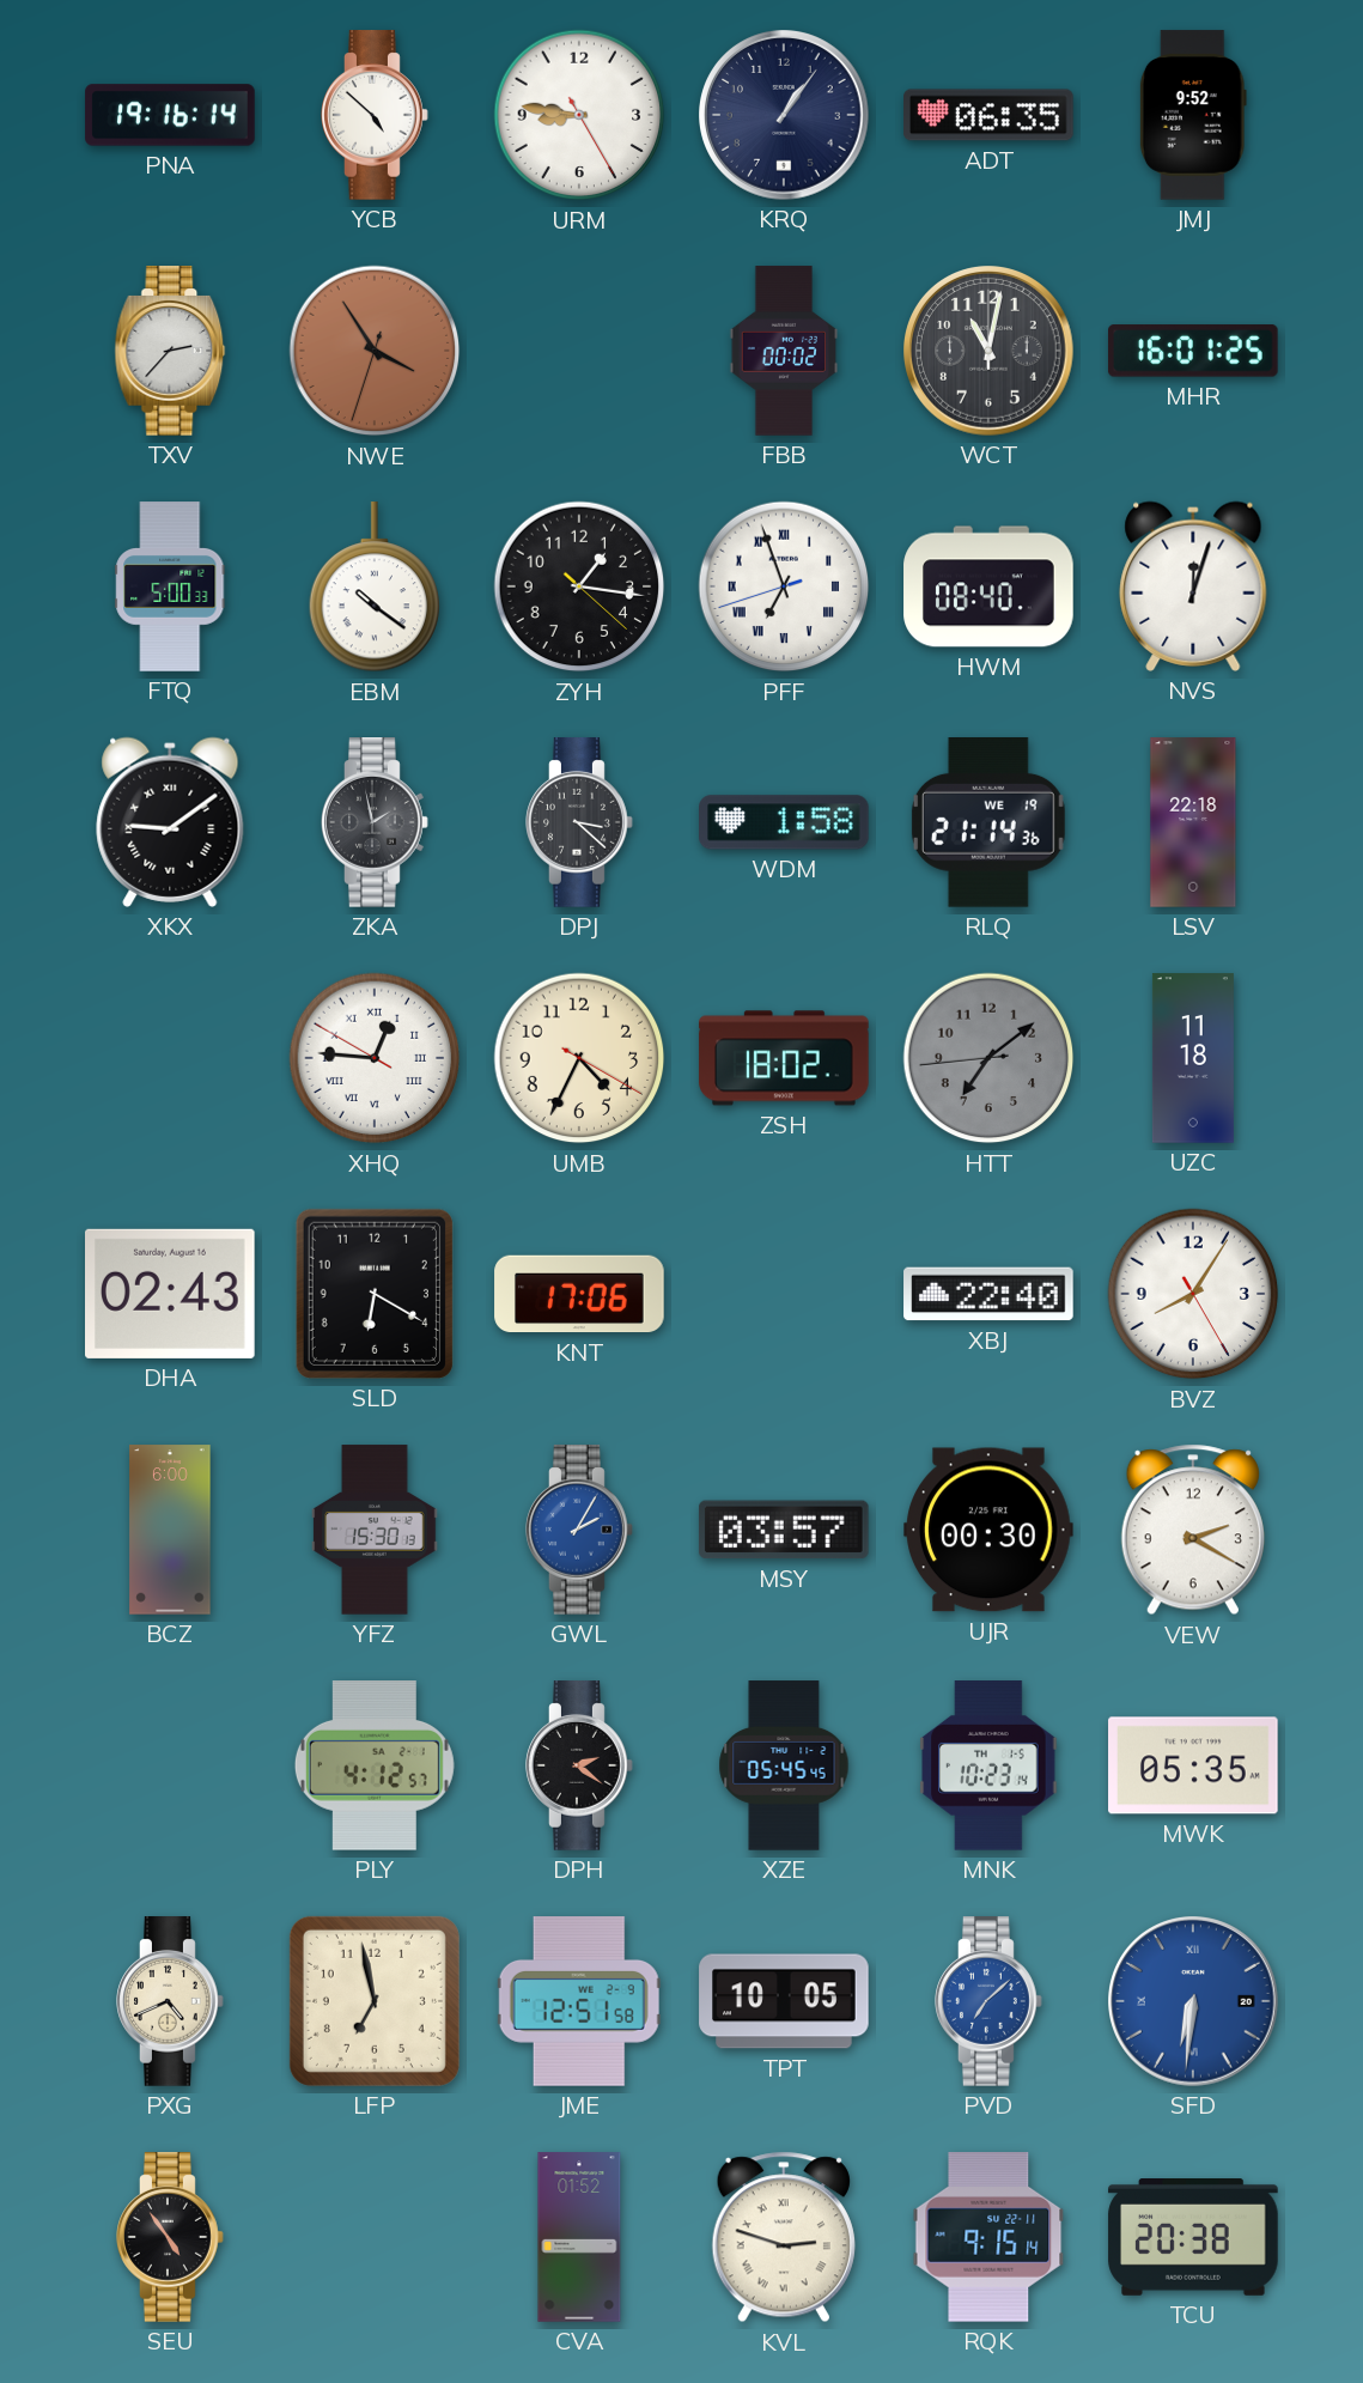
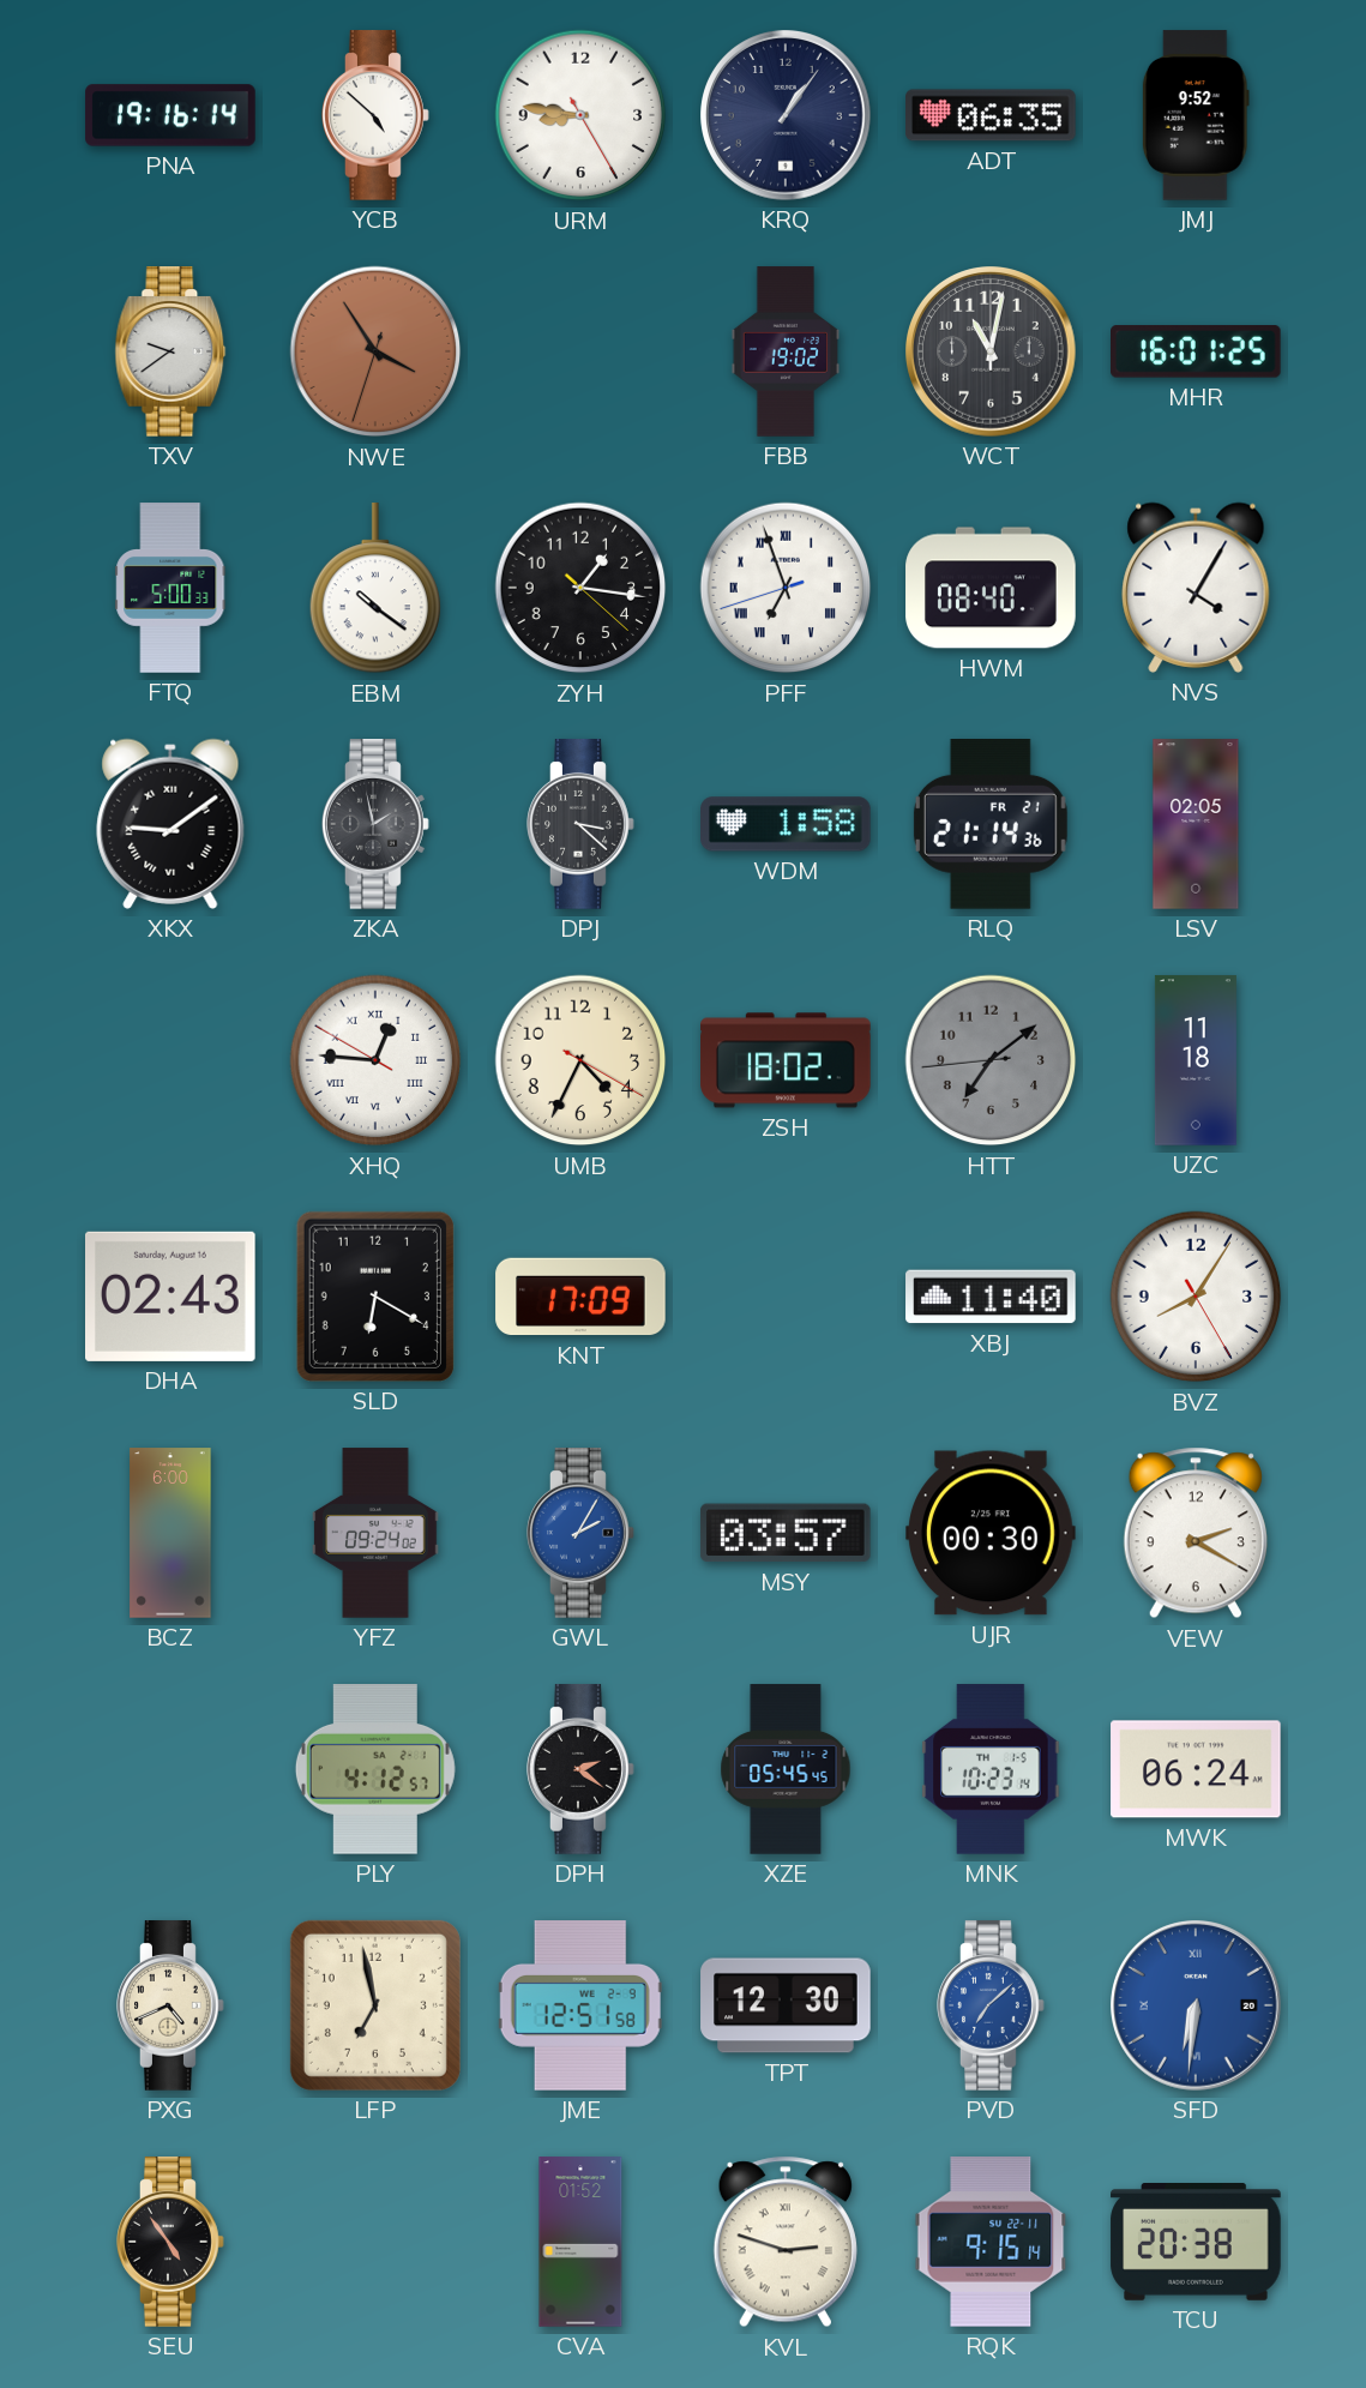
TXV: 2:37 -> 9:39 (170, 351)
FBB: 00:02 -> 19:02 (786, 351)
NVS: 12:03 -> 4:05 (1196, 588)
RLQ date: WE 19 -> FR 21 (991, 825)
LSV: 22:18 -> 02:05 (1196, 824)
KNT: 17:06 -> 17:09 (580, 1297)
XBJ: 22:40 -> 11:40 (991, 1297)
YFZ: 15:30 -> 09:24 (375, 1533)
MWK: 05:35 -> 06:24 (1196, 1769)
TPT: 10:05 -> 12:30 (786, 2005)
